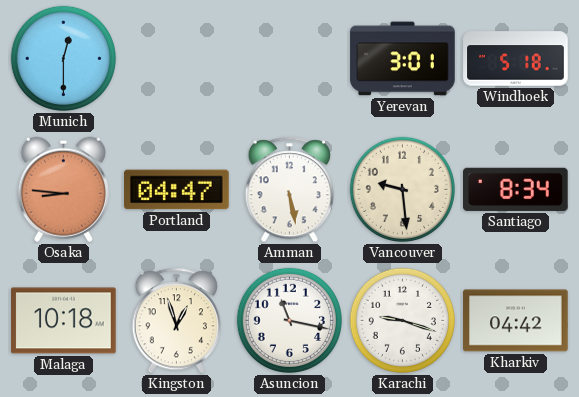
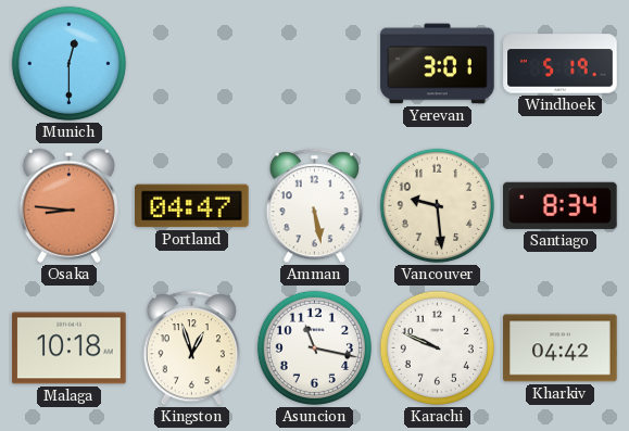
Windhoek: 5:18 -> 5:19 (561, 64)
Karachi: 9:18 -> 9:49 (437, 347)
